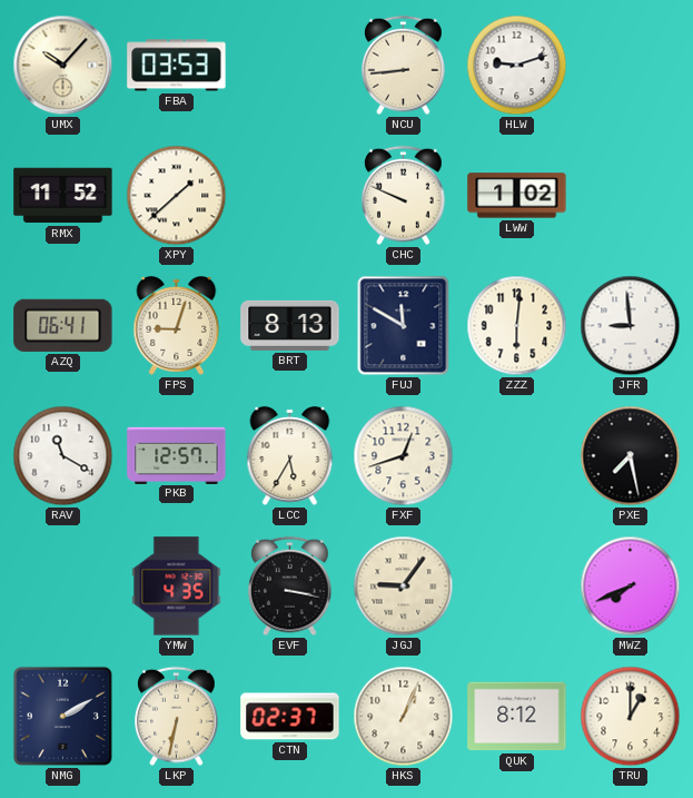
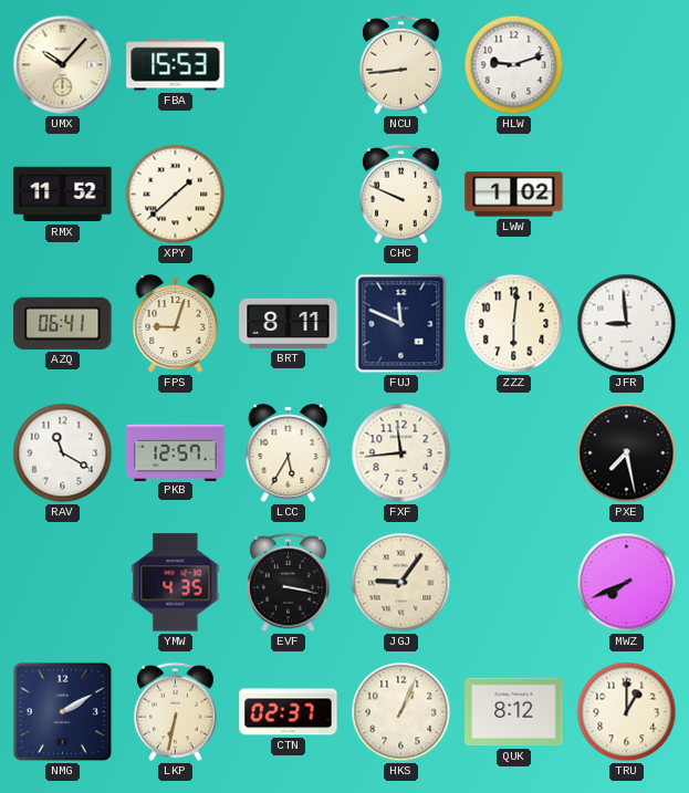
FBA: 03:53 -> 15:53 (176, 65)
BRT: 8:13 -> 8:11 (289, 323)
FUJ: 11:50 -> 11:49 (401, 324)
FXF: 12:42 -> 11:44 (401, 453)
